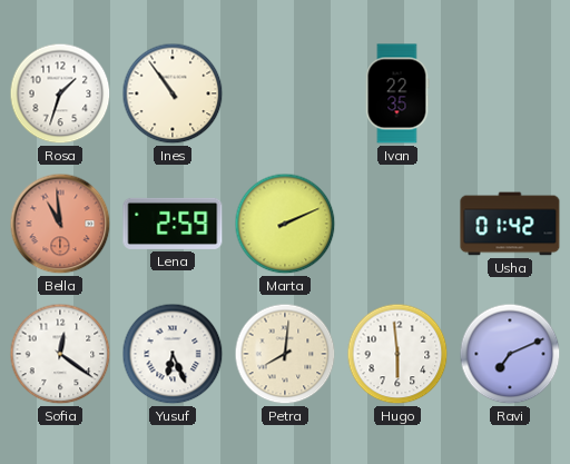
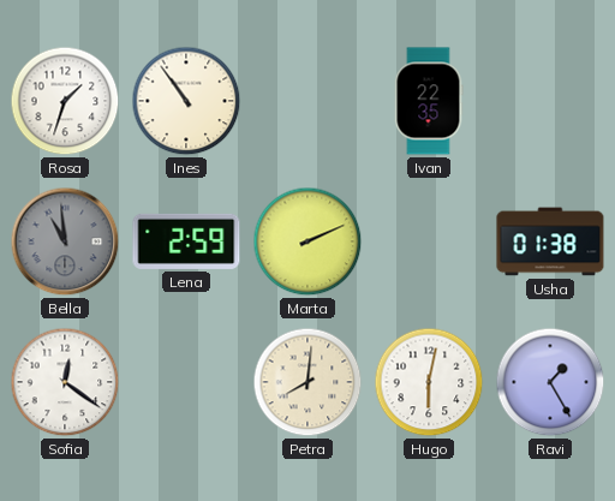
Bella dial: salmon -> grey (65, 241)
Usha: 01:42 -> 01:38 (550, 241)
Yusuf: 6:26 -> none (173, 354)
Hugo: 5:59 -> 6:02 (429, 382)
Ravi: 7:11 -> 1:25 (550, 382)
